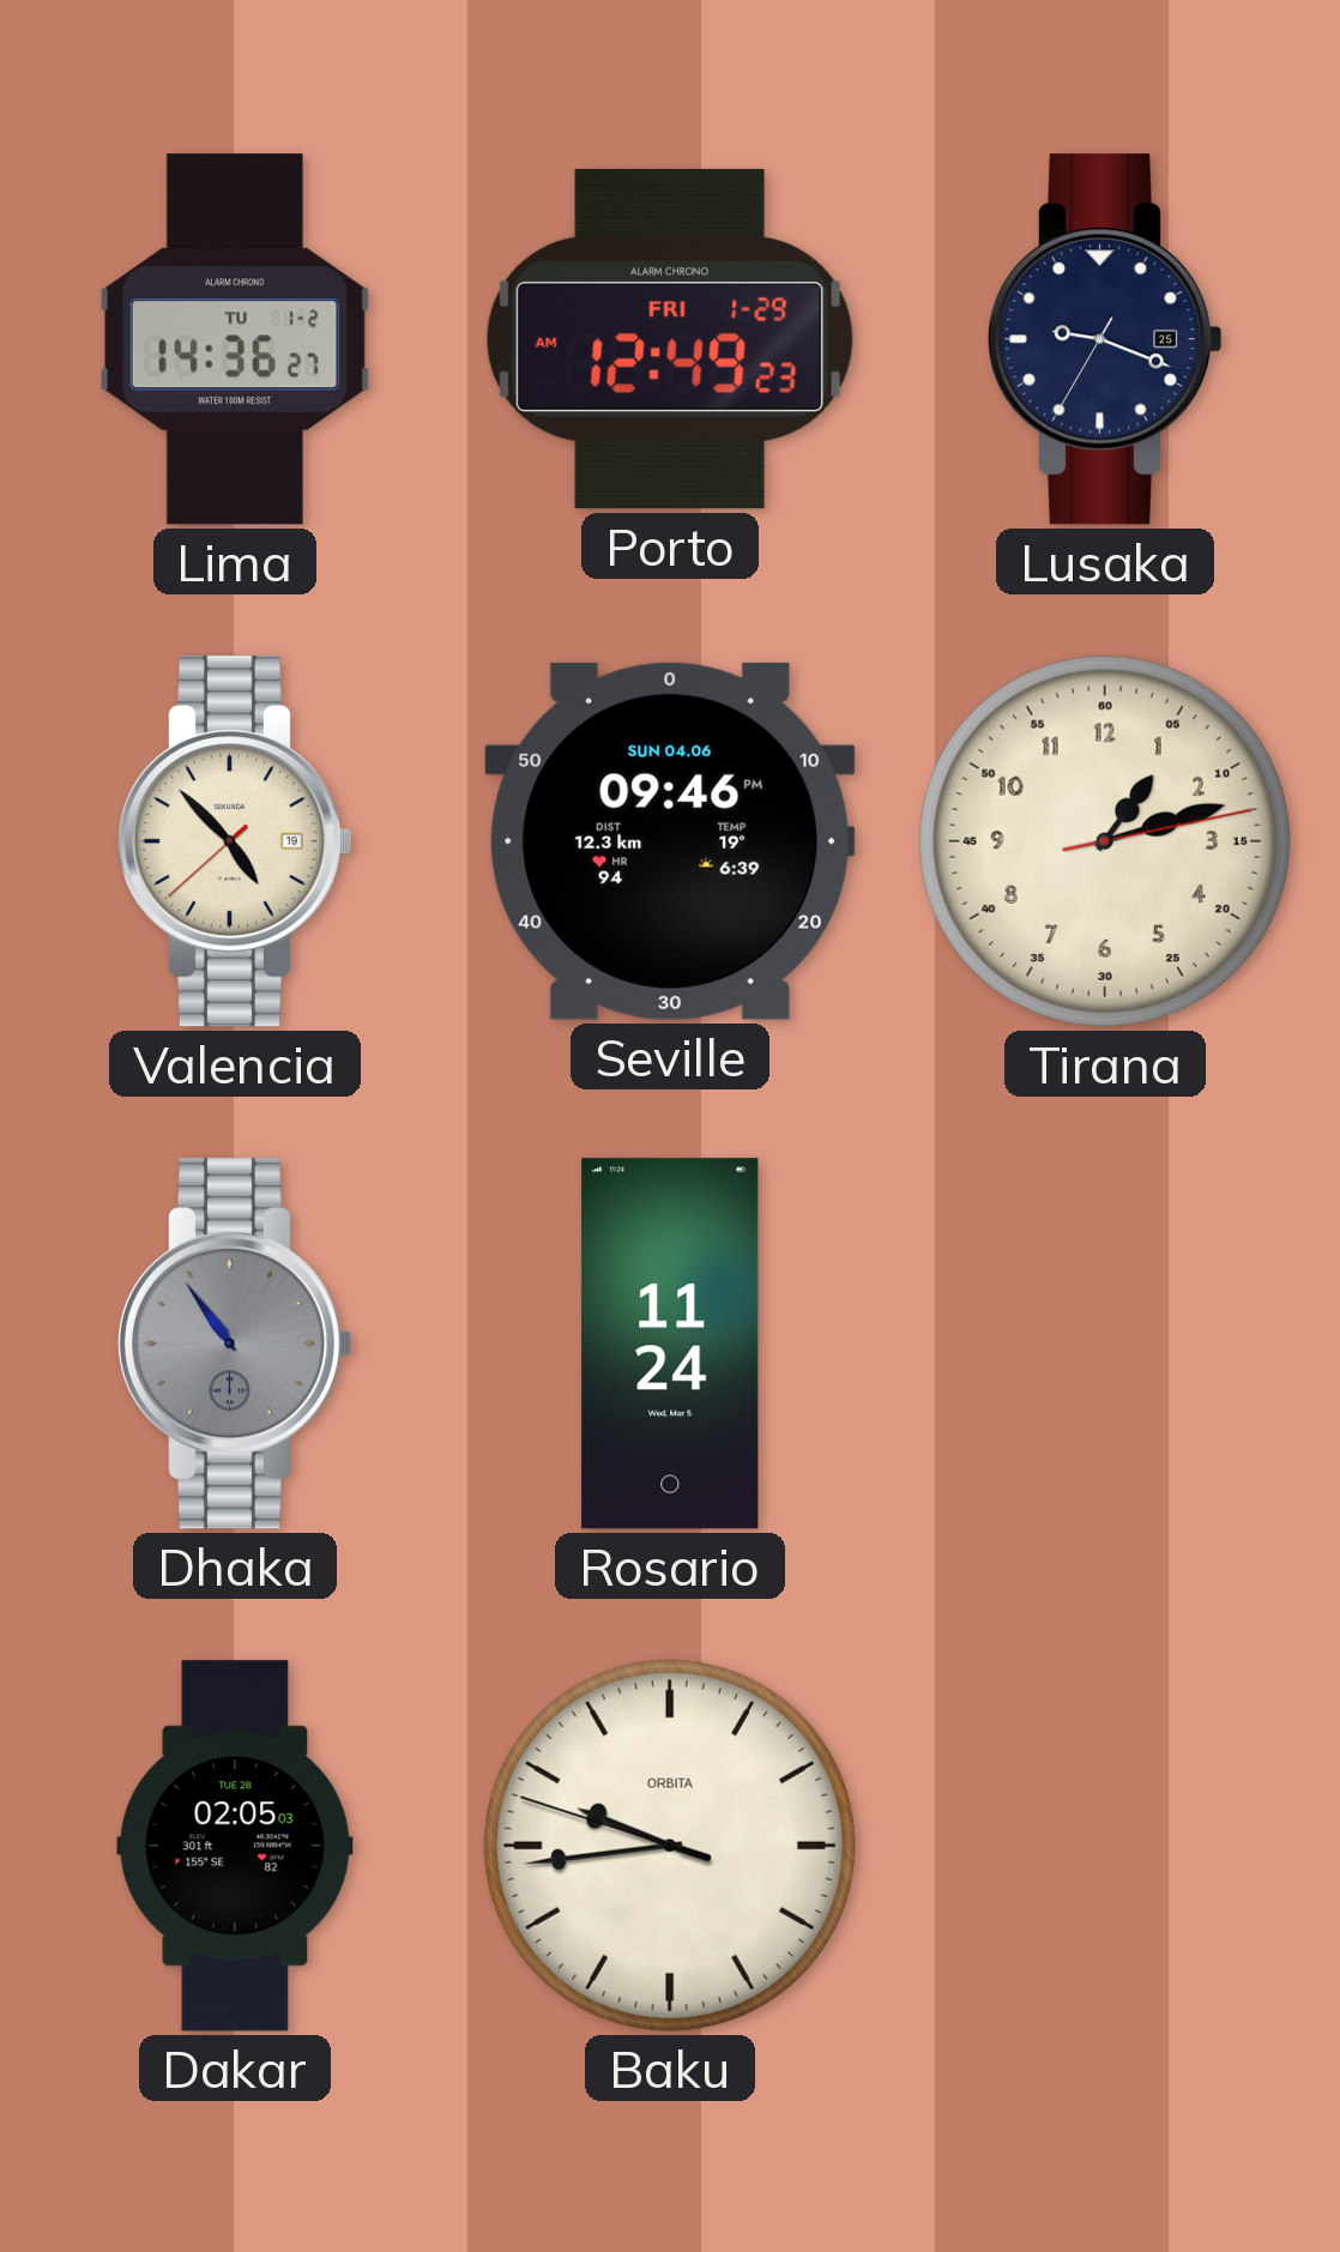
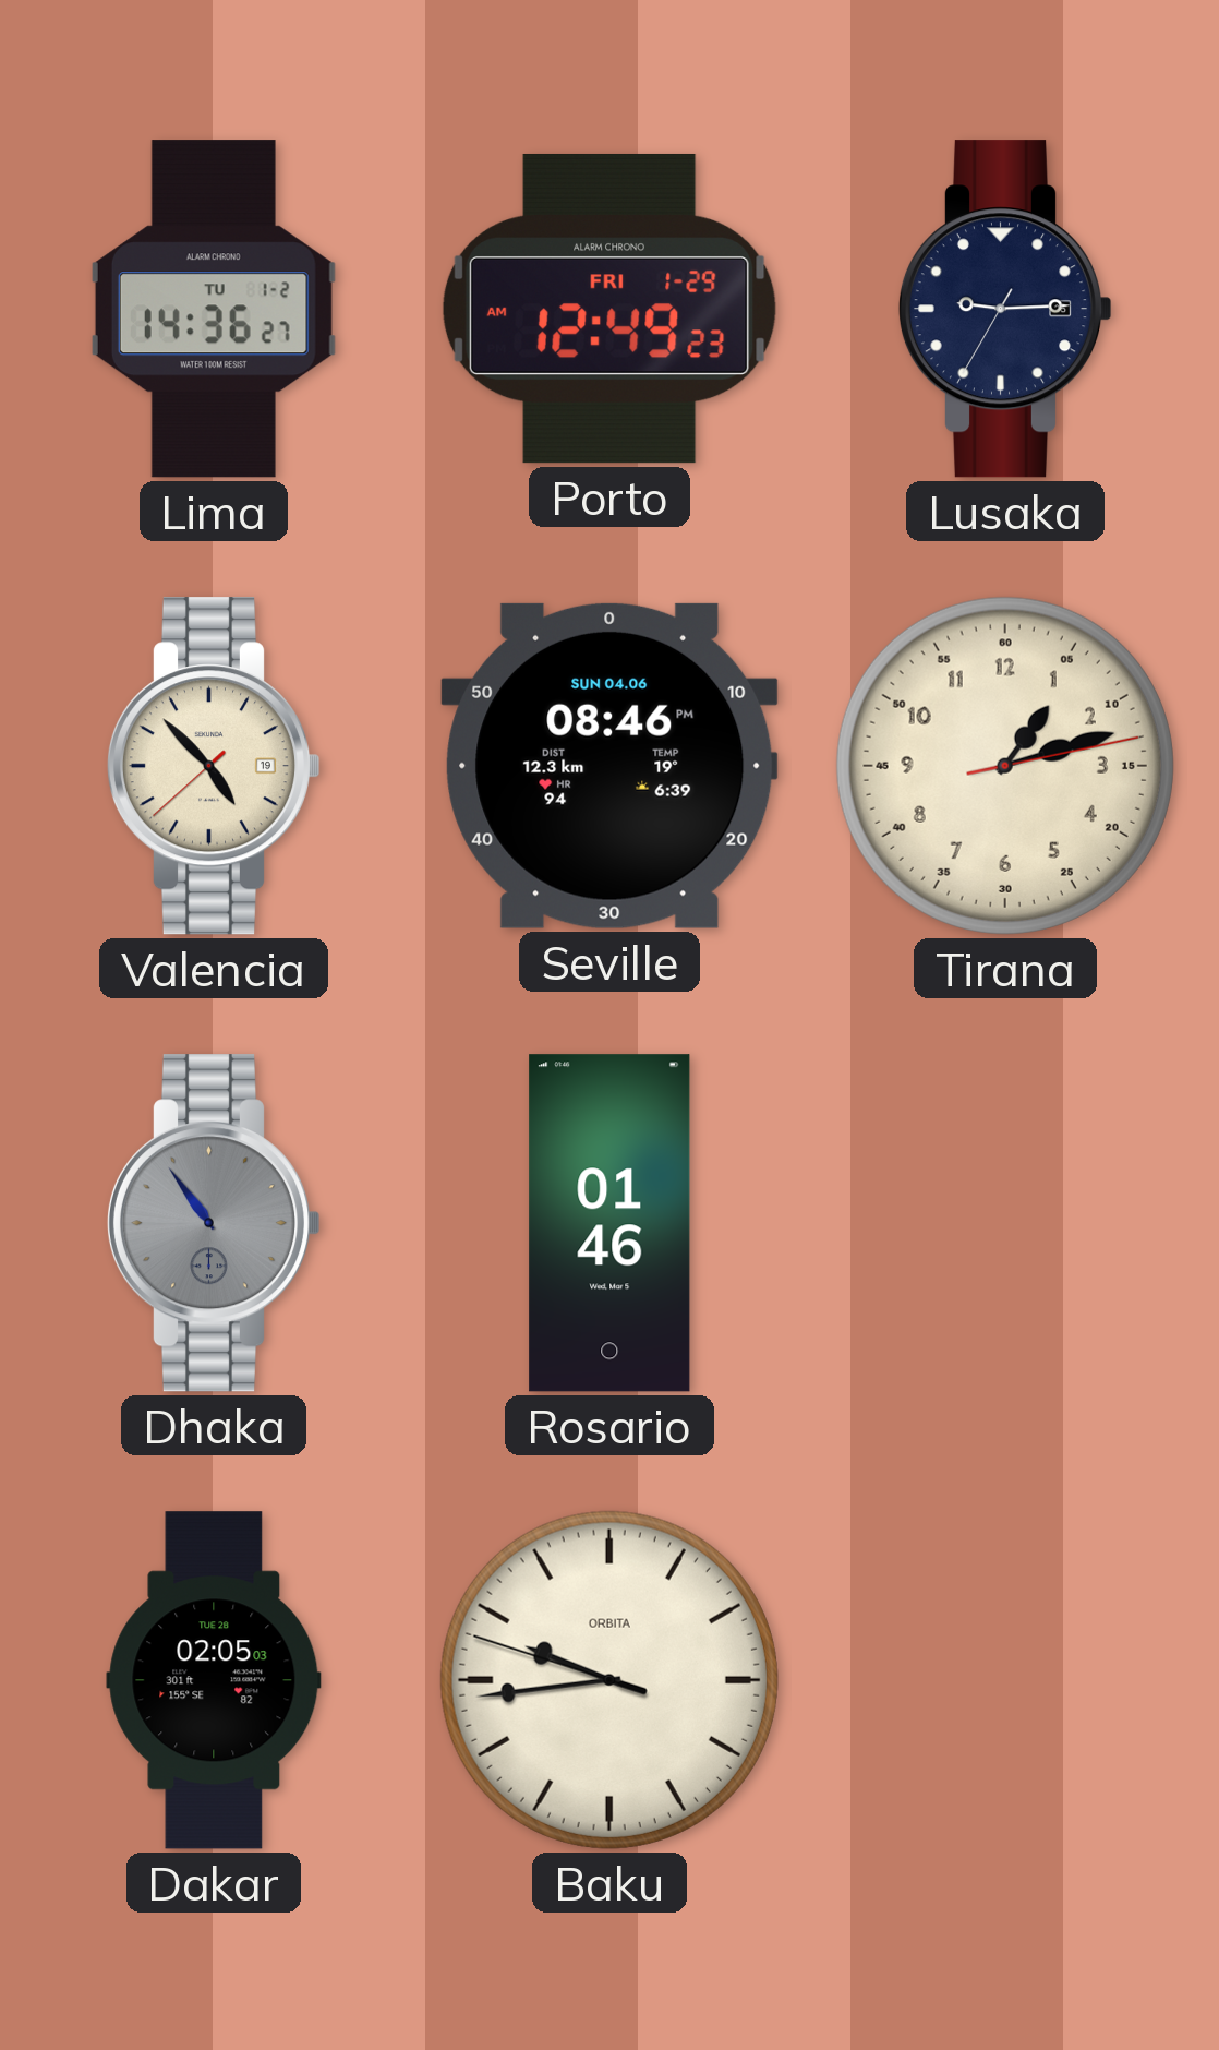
Lusaka: 9:18 -> 9:14 (1005, 309)
Seville: 09:46 -> 08:46 (609, 766)
Rosario: 11:24 -> 01:46 (609, 1223)
